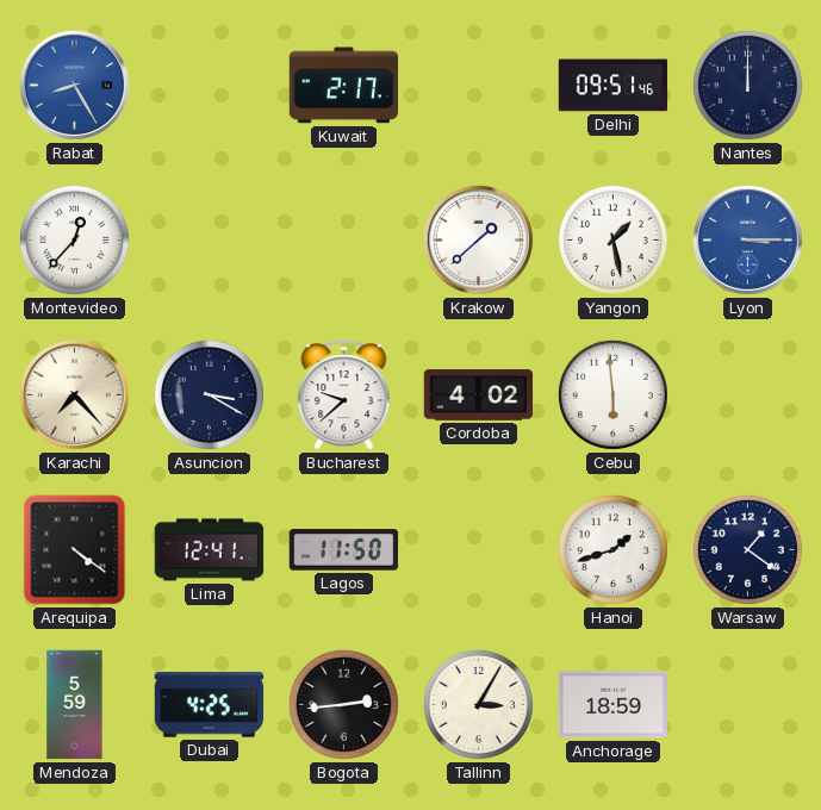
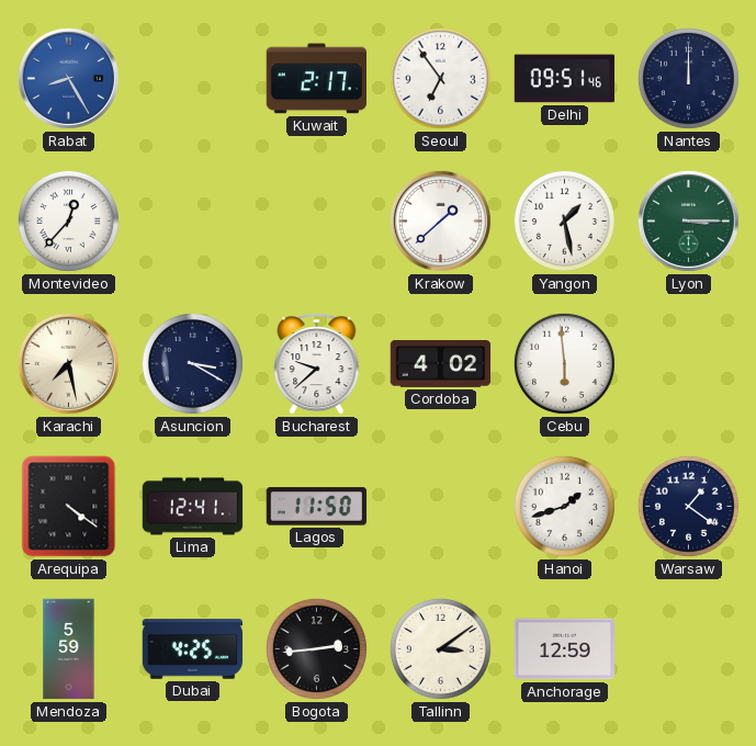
Seoul: none -> 6:54 (440, 78)
Lyon dial: blue -> green (688, 221)
Karachi: 7:23 -> 7:28 (68, 363)
Tallinn: 3:05 -> 3:09 (440, 648)
Anchorage: 18:59 -> 12:59 (565, 649)
